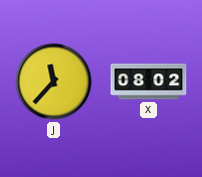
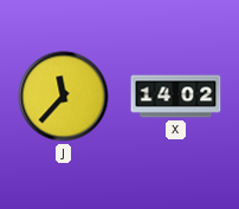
X: 08:02 -> 14:02 (176, 97)
